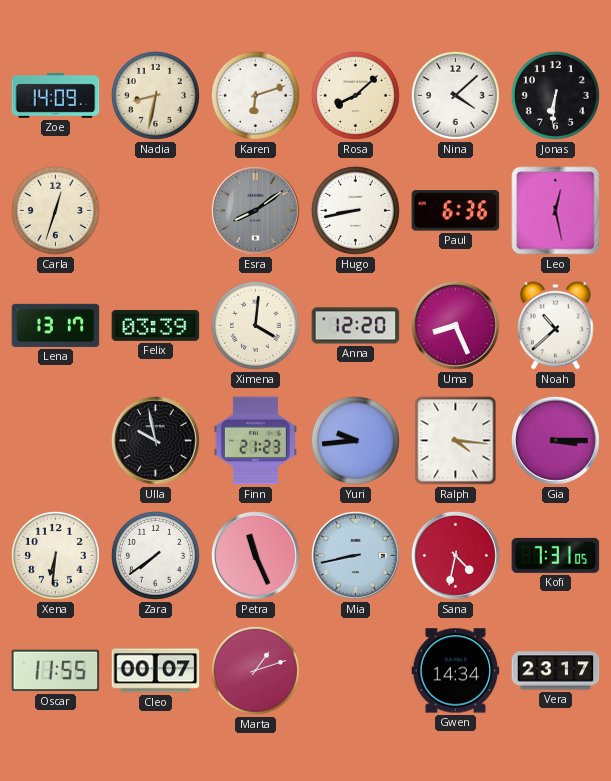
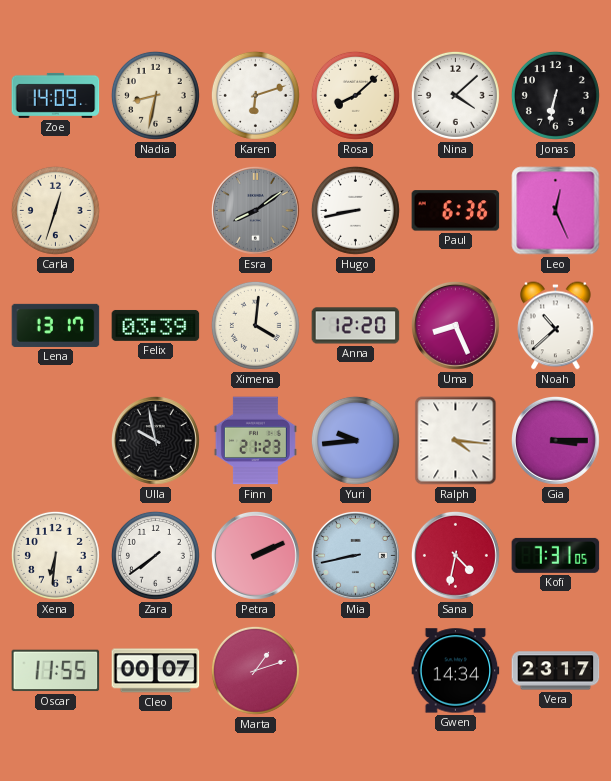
Jonas: 6:31 -> 6:32 (555, 95)
Leo: 12:28 -> 12:26 (556, 211)
Petra: 11:26 -> 2:11 (255, 555)
